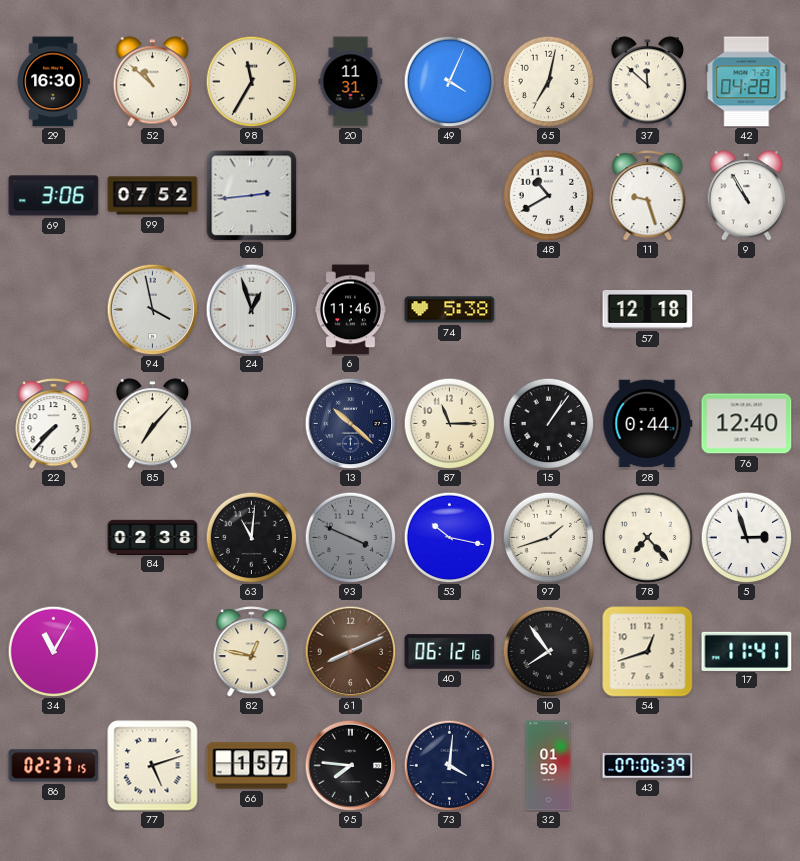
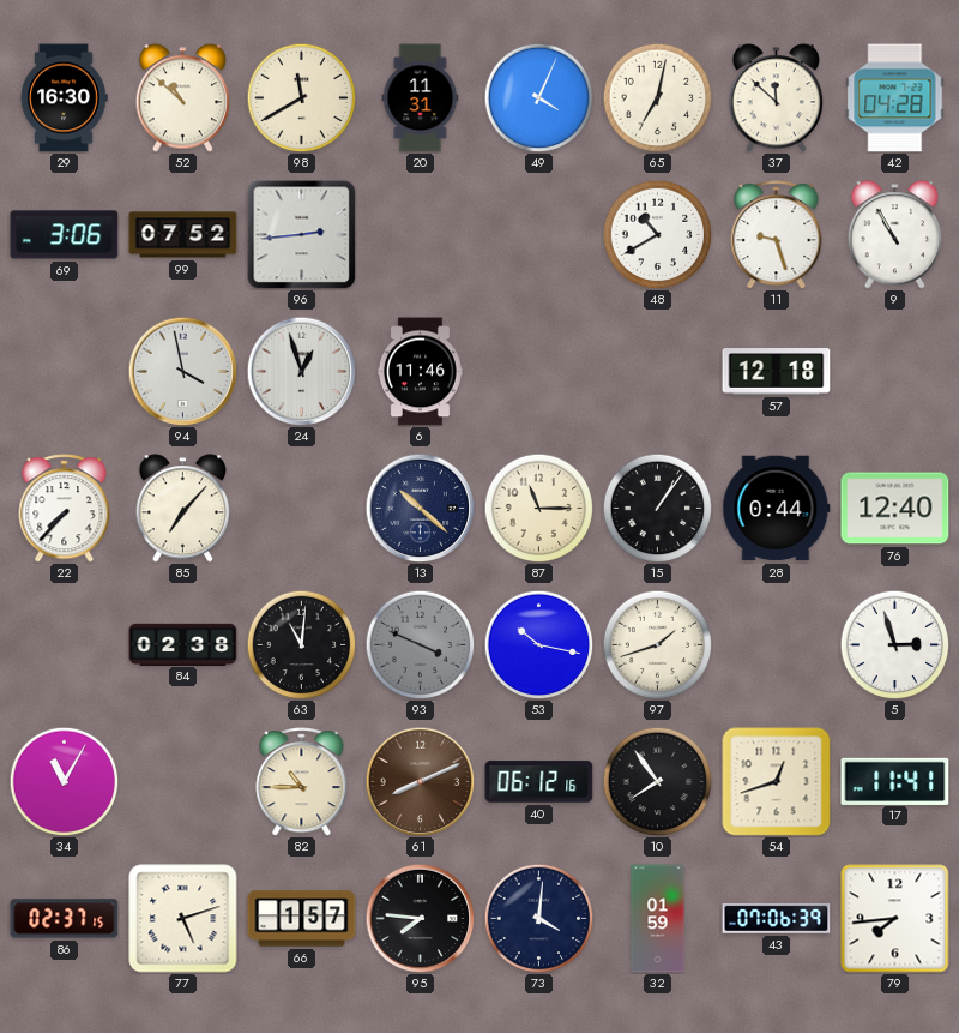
98: 11:35 -> 11:40 (301, 97)
74: 5:38 -> none (450, 310)
78: 7:23 -> none (647, 537)
82: 12:47 -> 10:45 (302, 782)
79: none -> 7:44 (895, 919)
